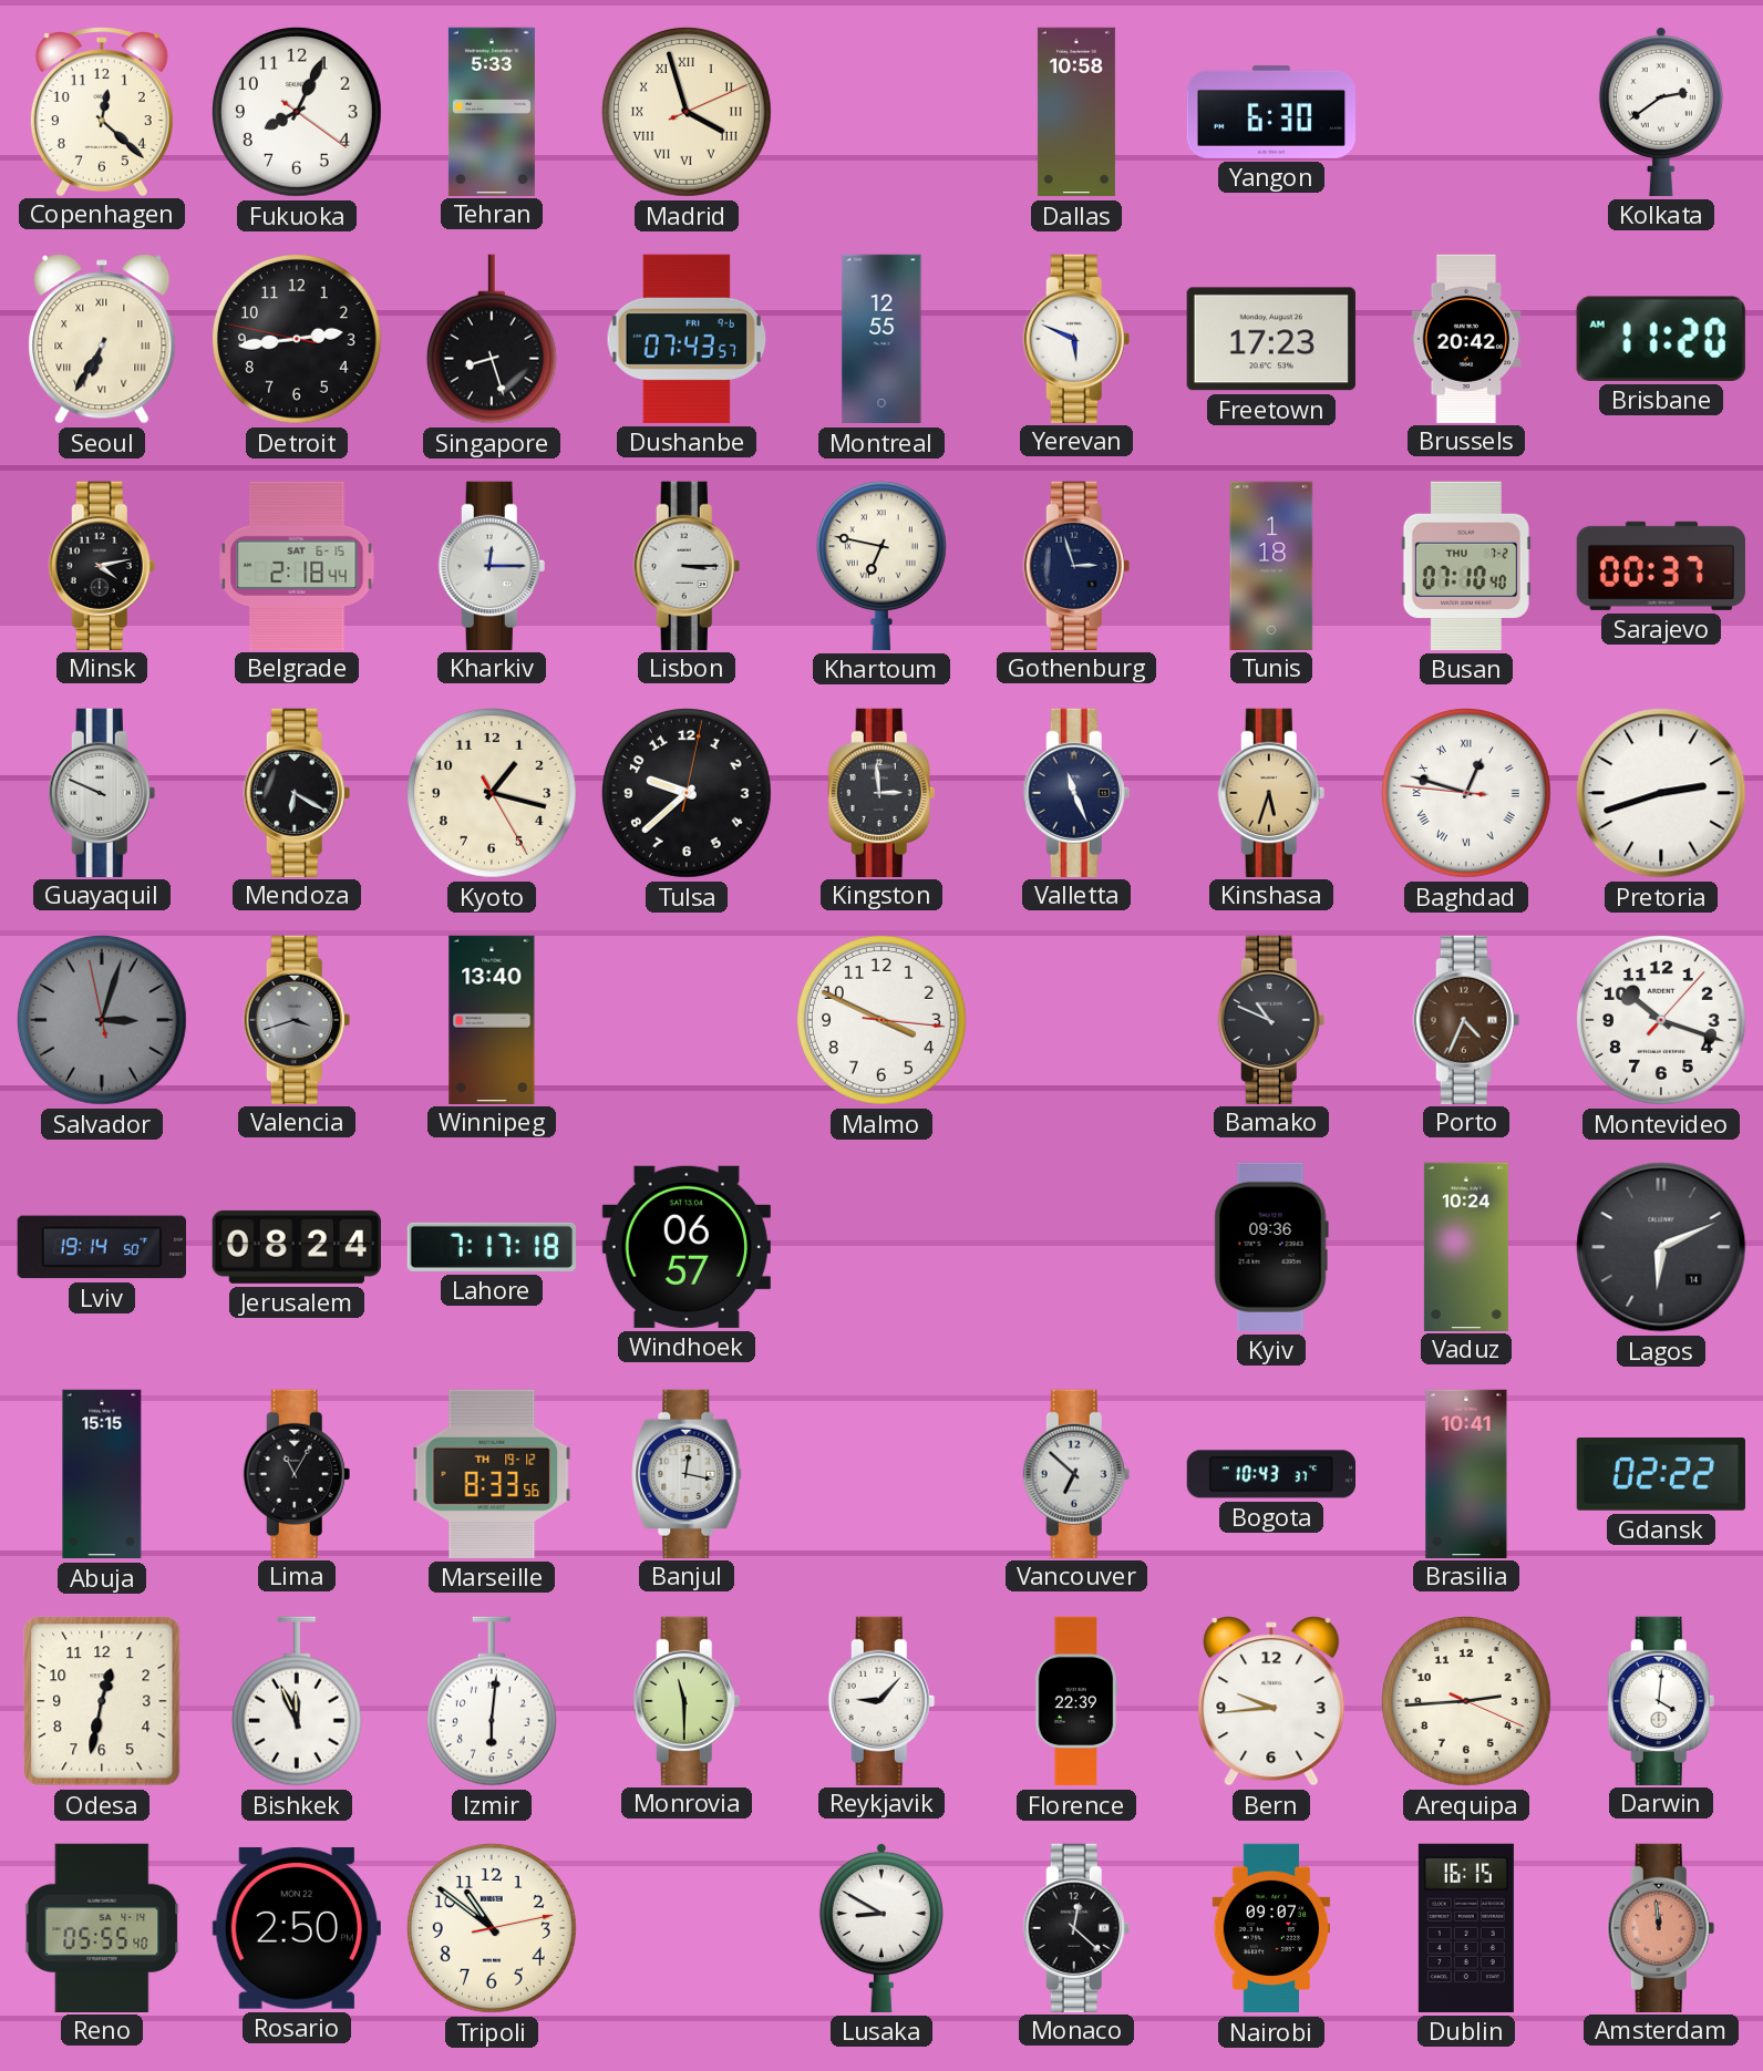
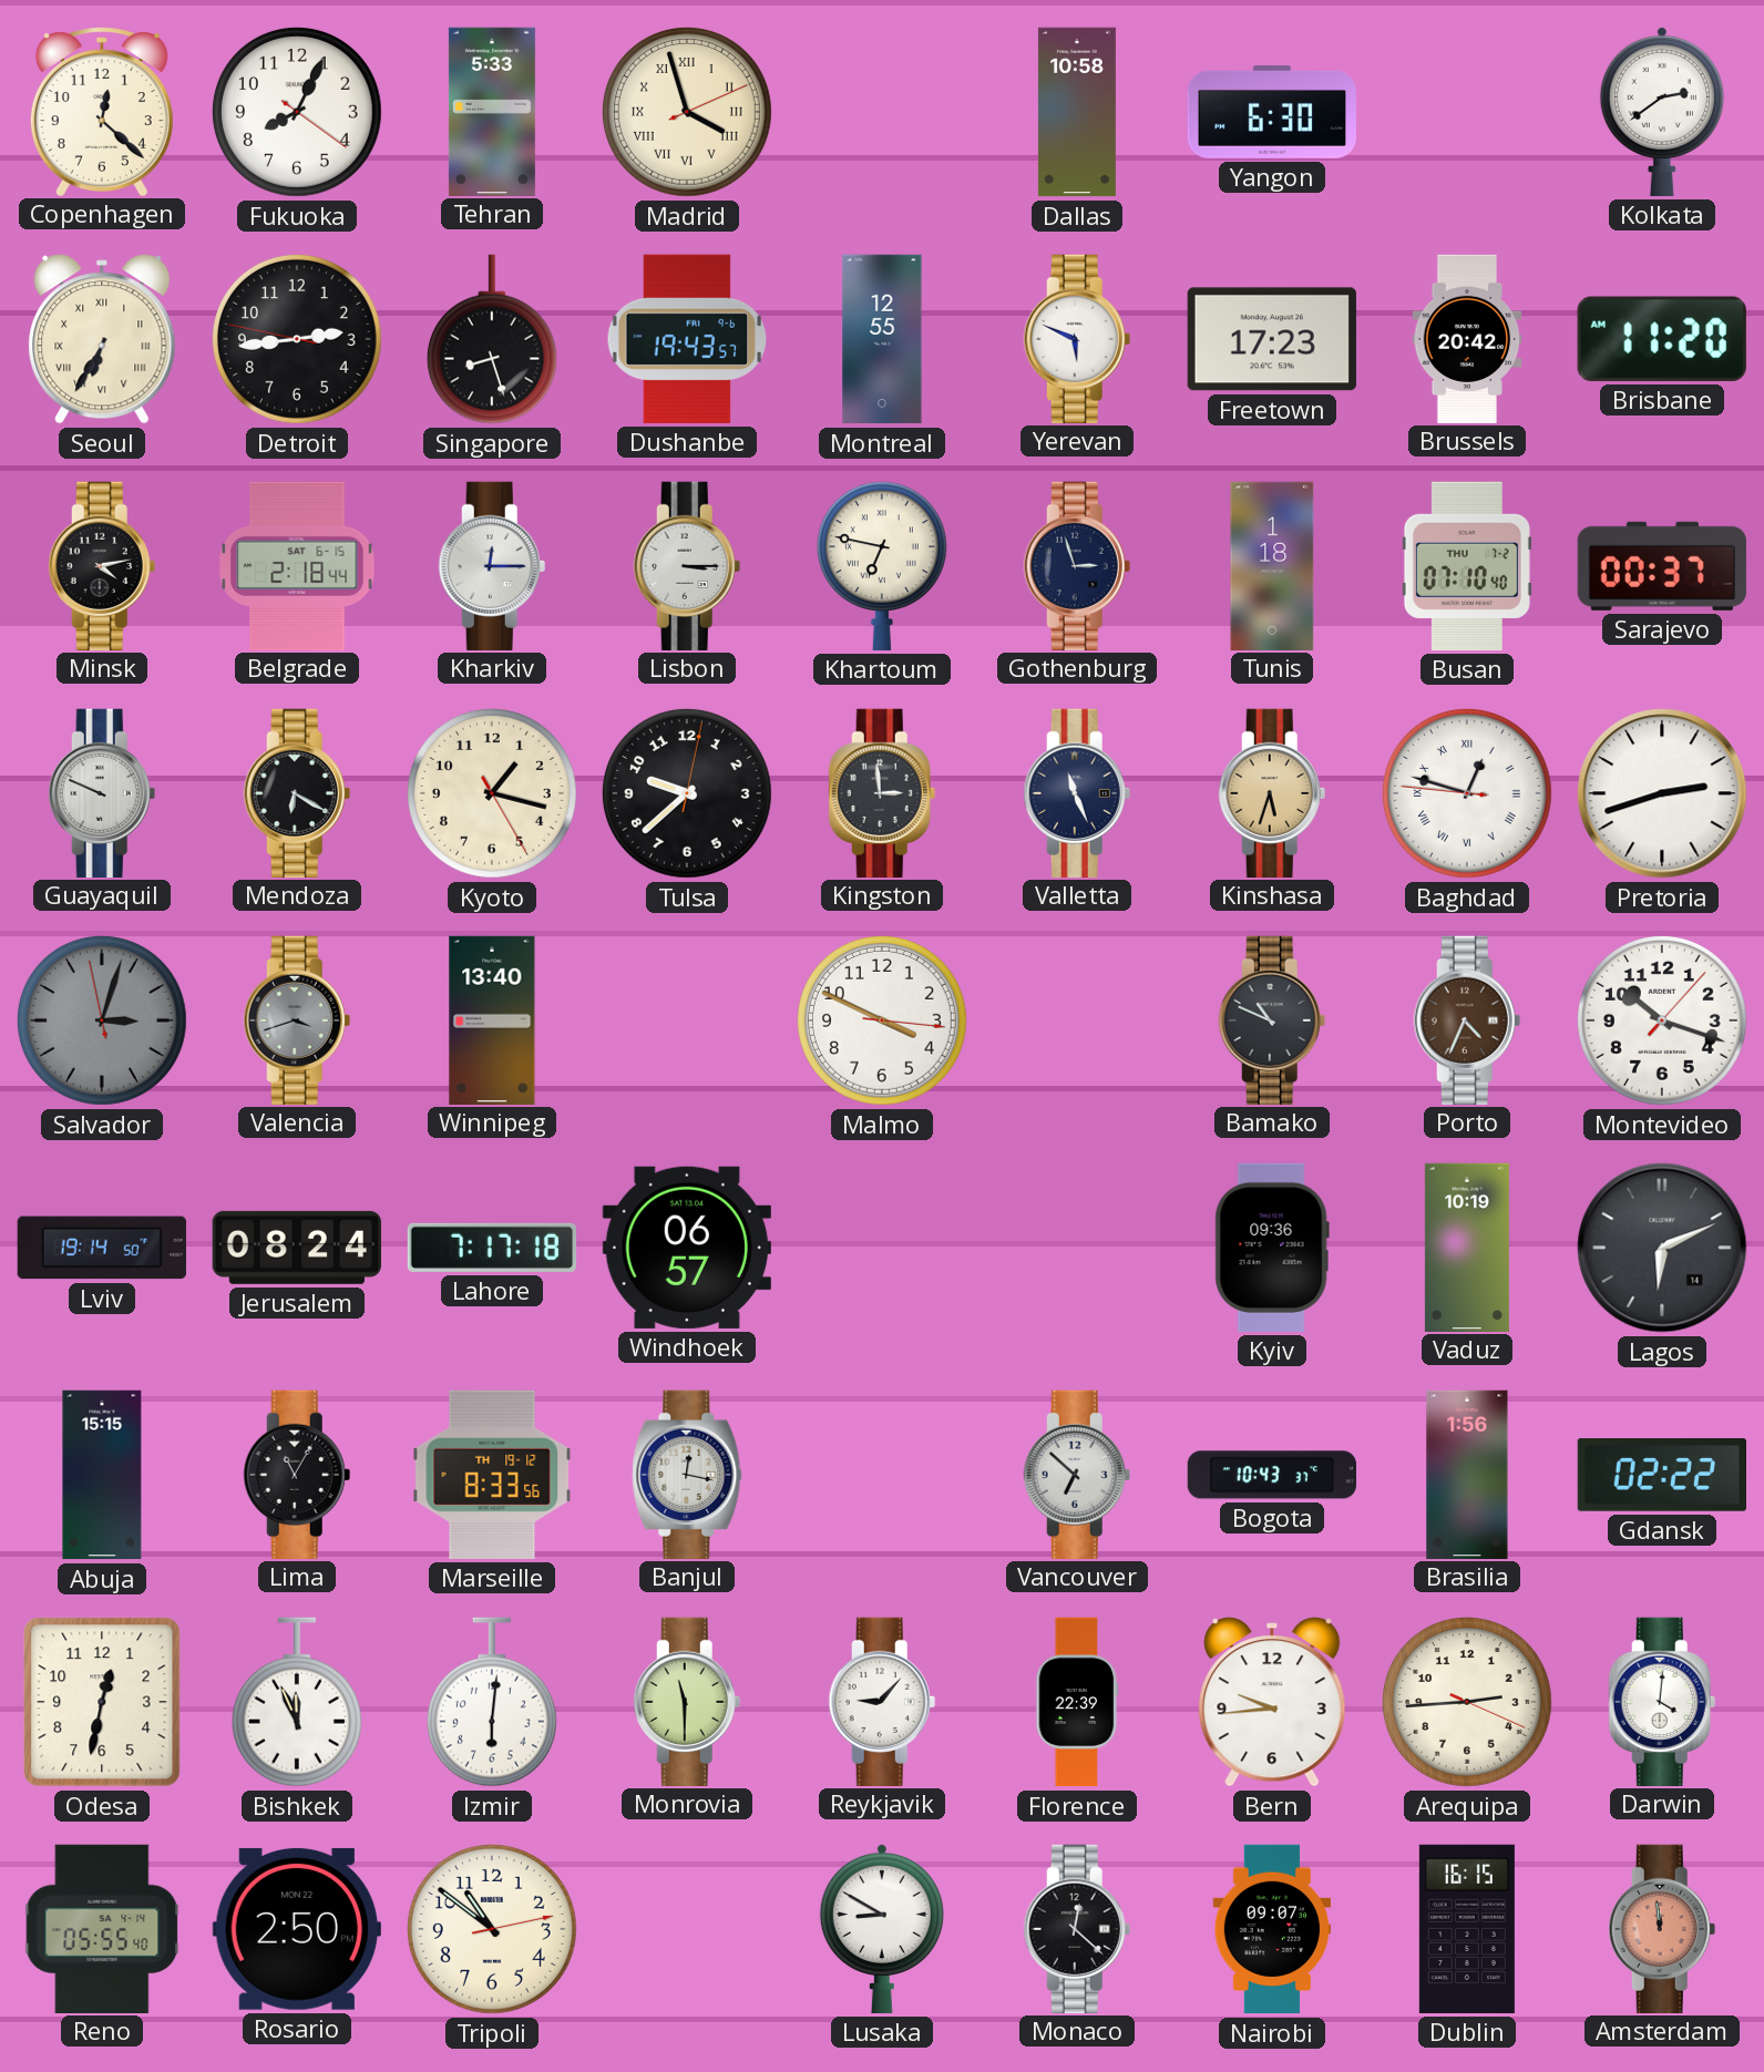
Dushanbe: 07:43 -> 19:43 (687, 339)
Vaduz: 10:24 -> 10:19 (1467, 1247)
Brasilia: 10:41 -> 1:56 (1467, 1474)
